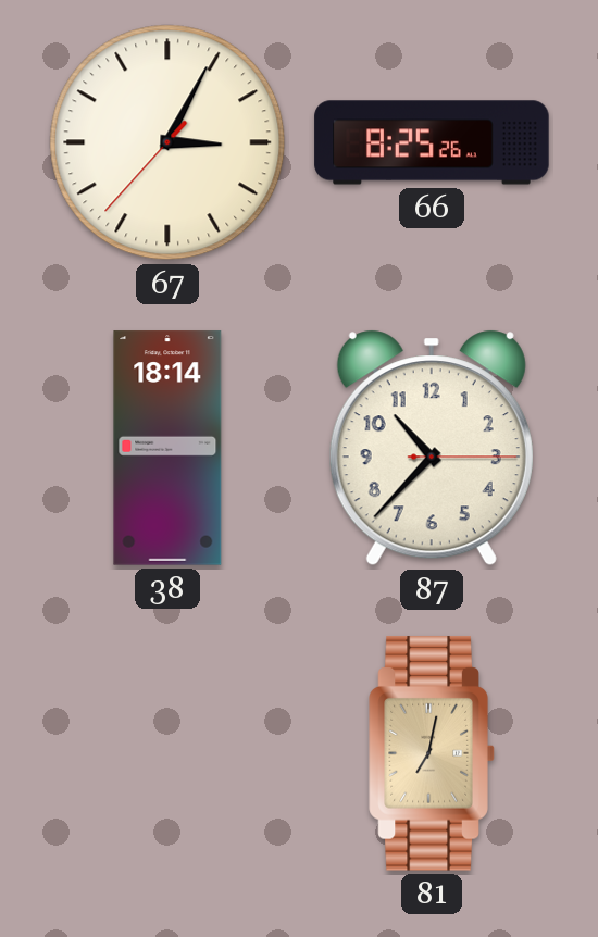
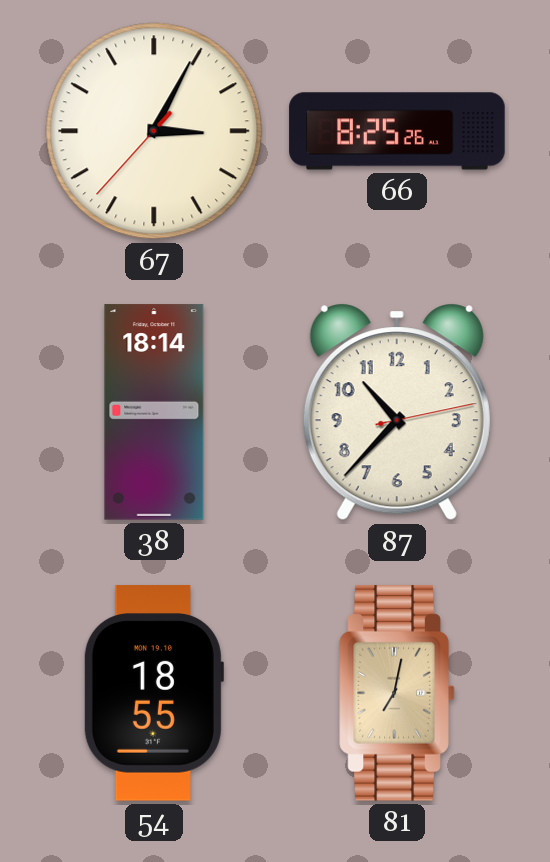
87: 10:37:15 -> 10:37:13 (397, 412)
54: none -> 18:55 (153, 693)
